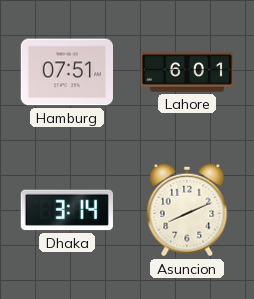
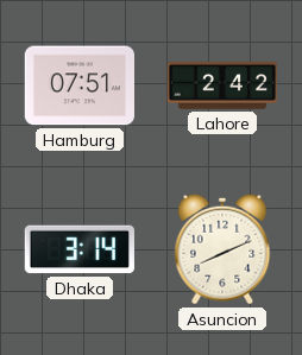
Lahore: 6:01 -> 2:42 (221, 85)
